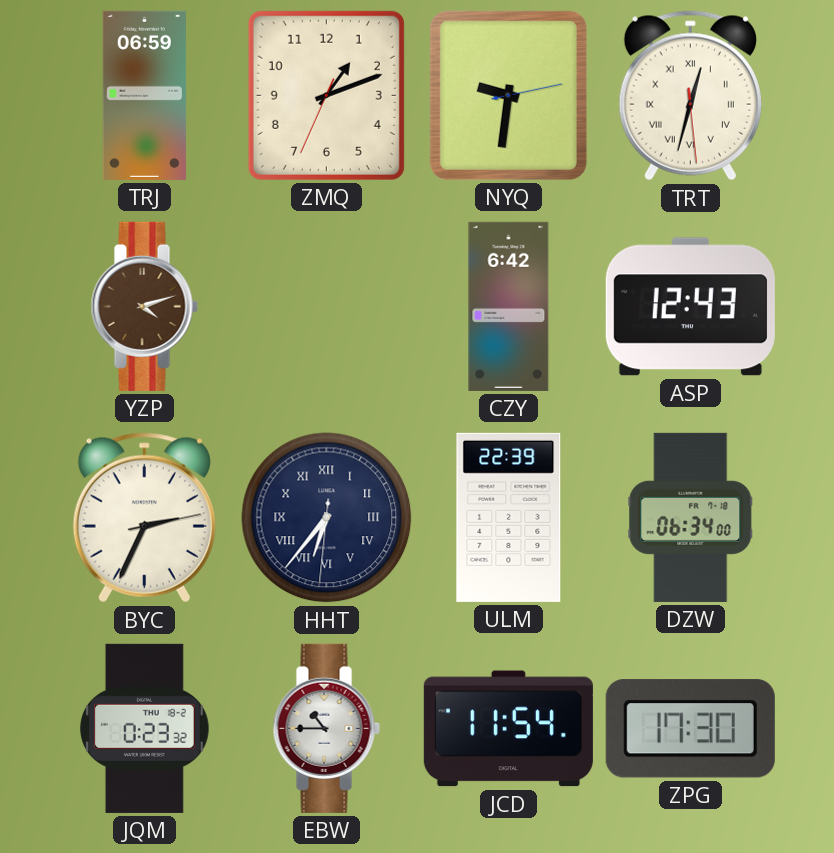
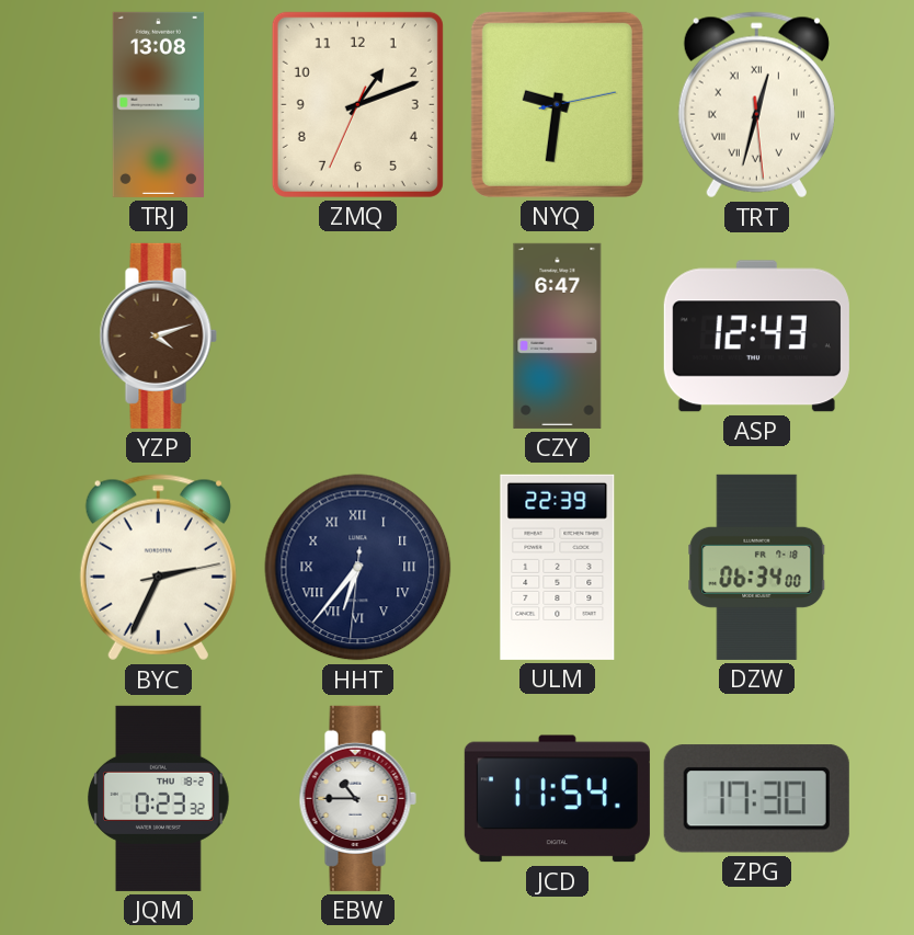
TRJ: 06:59 -> 13:08 (158, 104)
CZY: 6:42 -> 6:47 (558, 335)
